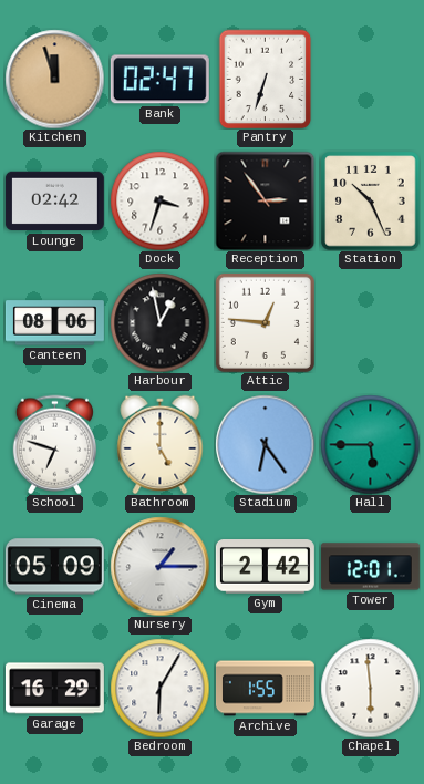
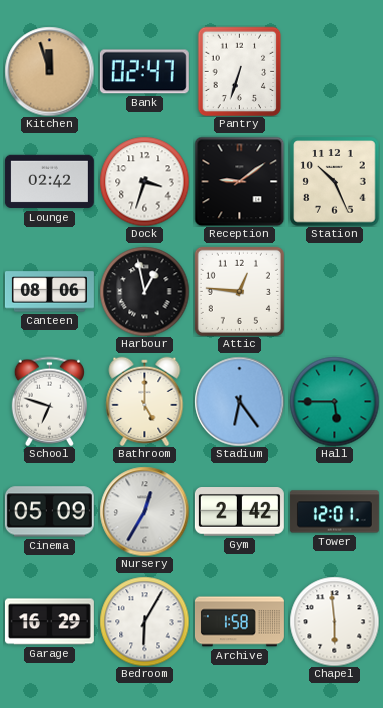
Reception: 2:54 -> 9:09 (239, 181)
Nursery: 1:15 -> 12:35 (144, 511)
Archive: 1:55 -> 1:58 (239, 622)
